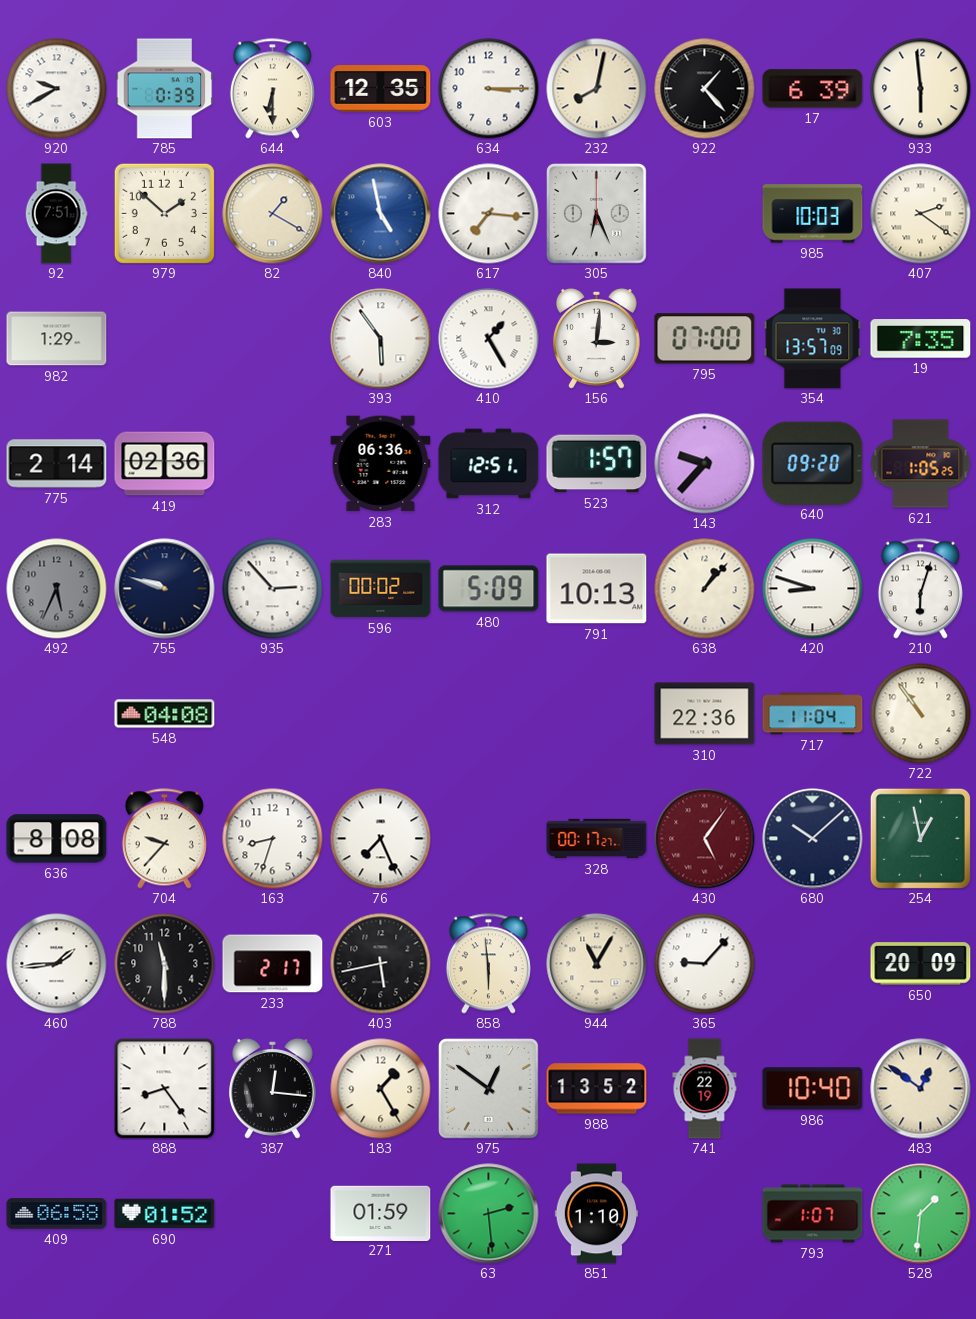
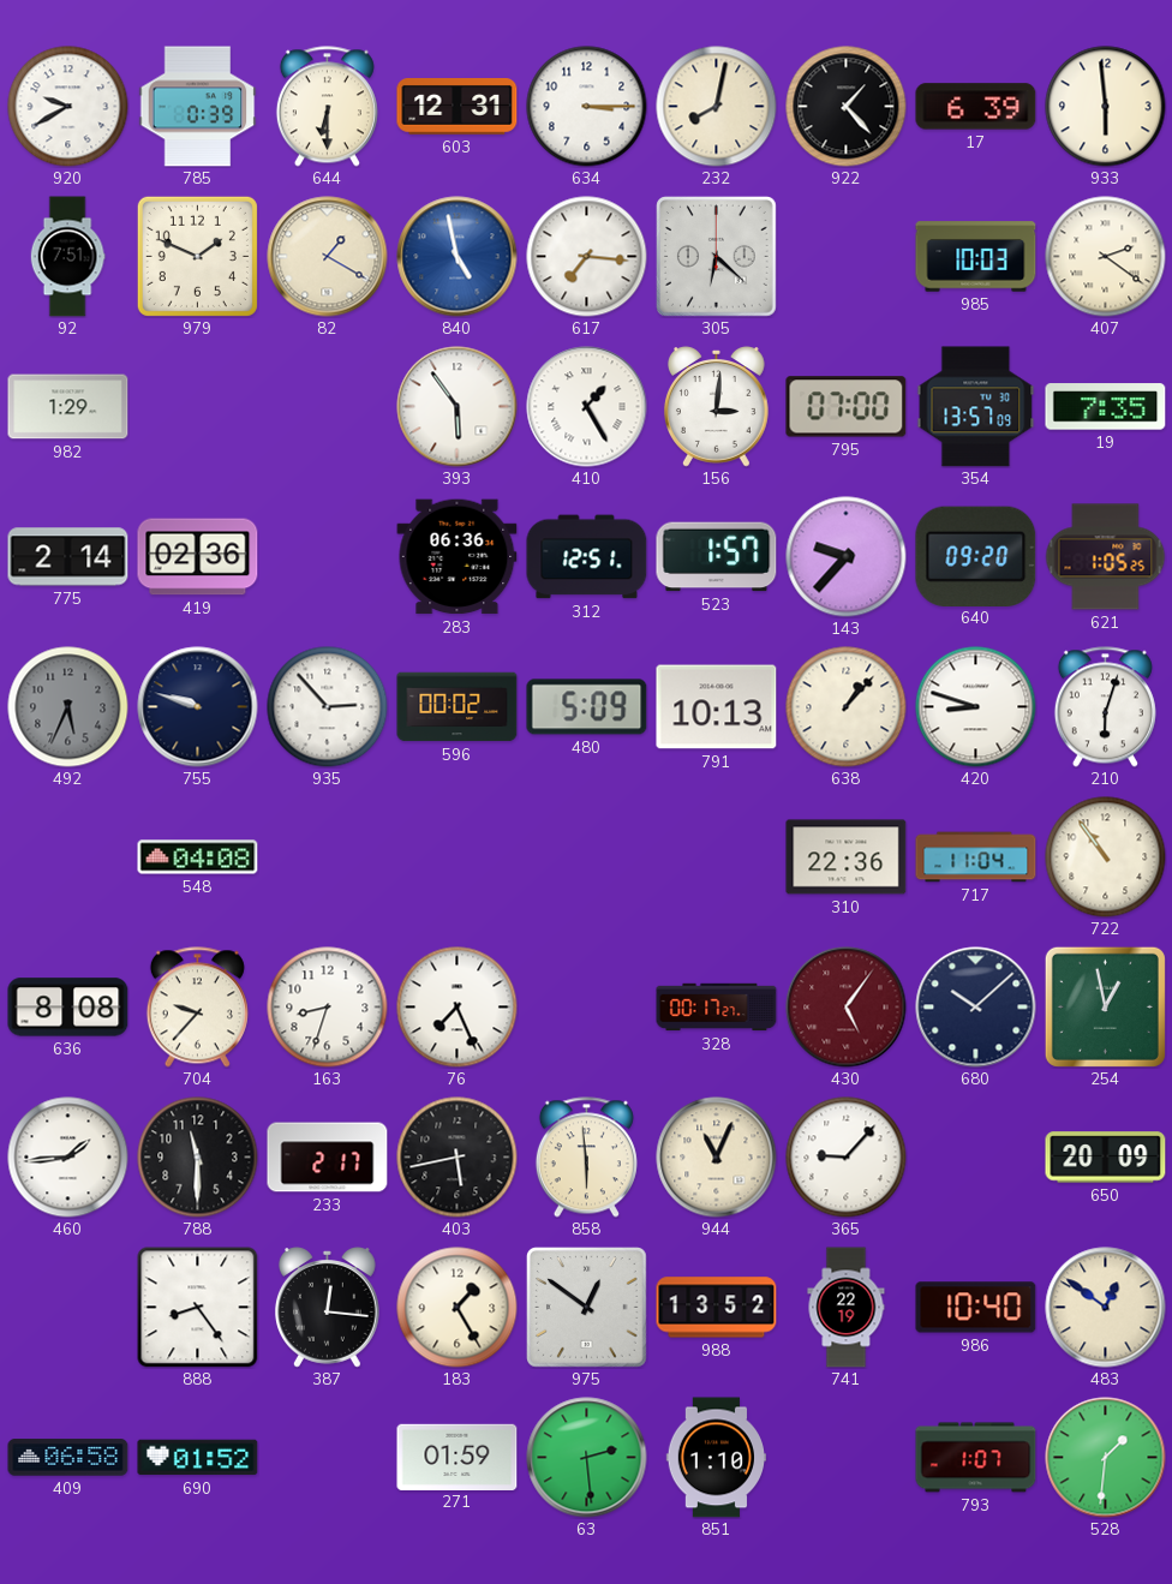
603: 12:35 -> 12:31 (458, 107)
979: 1:52 -> 1:49 (197, 256)
305: 6:26 -> 6:22 (717, 257)
944: 11:05 -> 11:04 (717, 1158)
